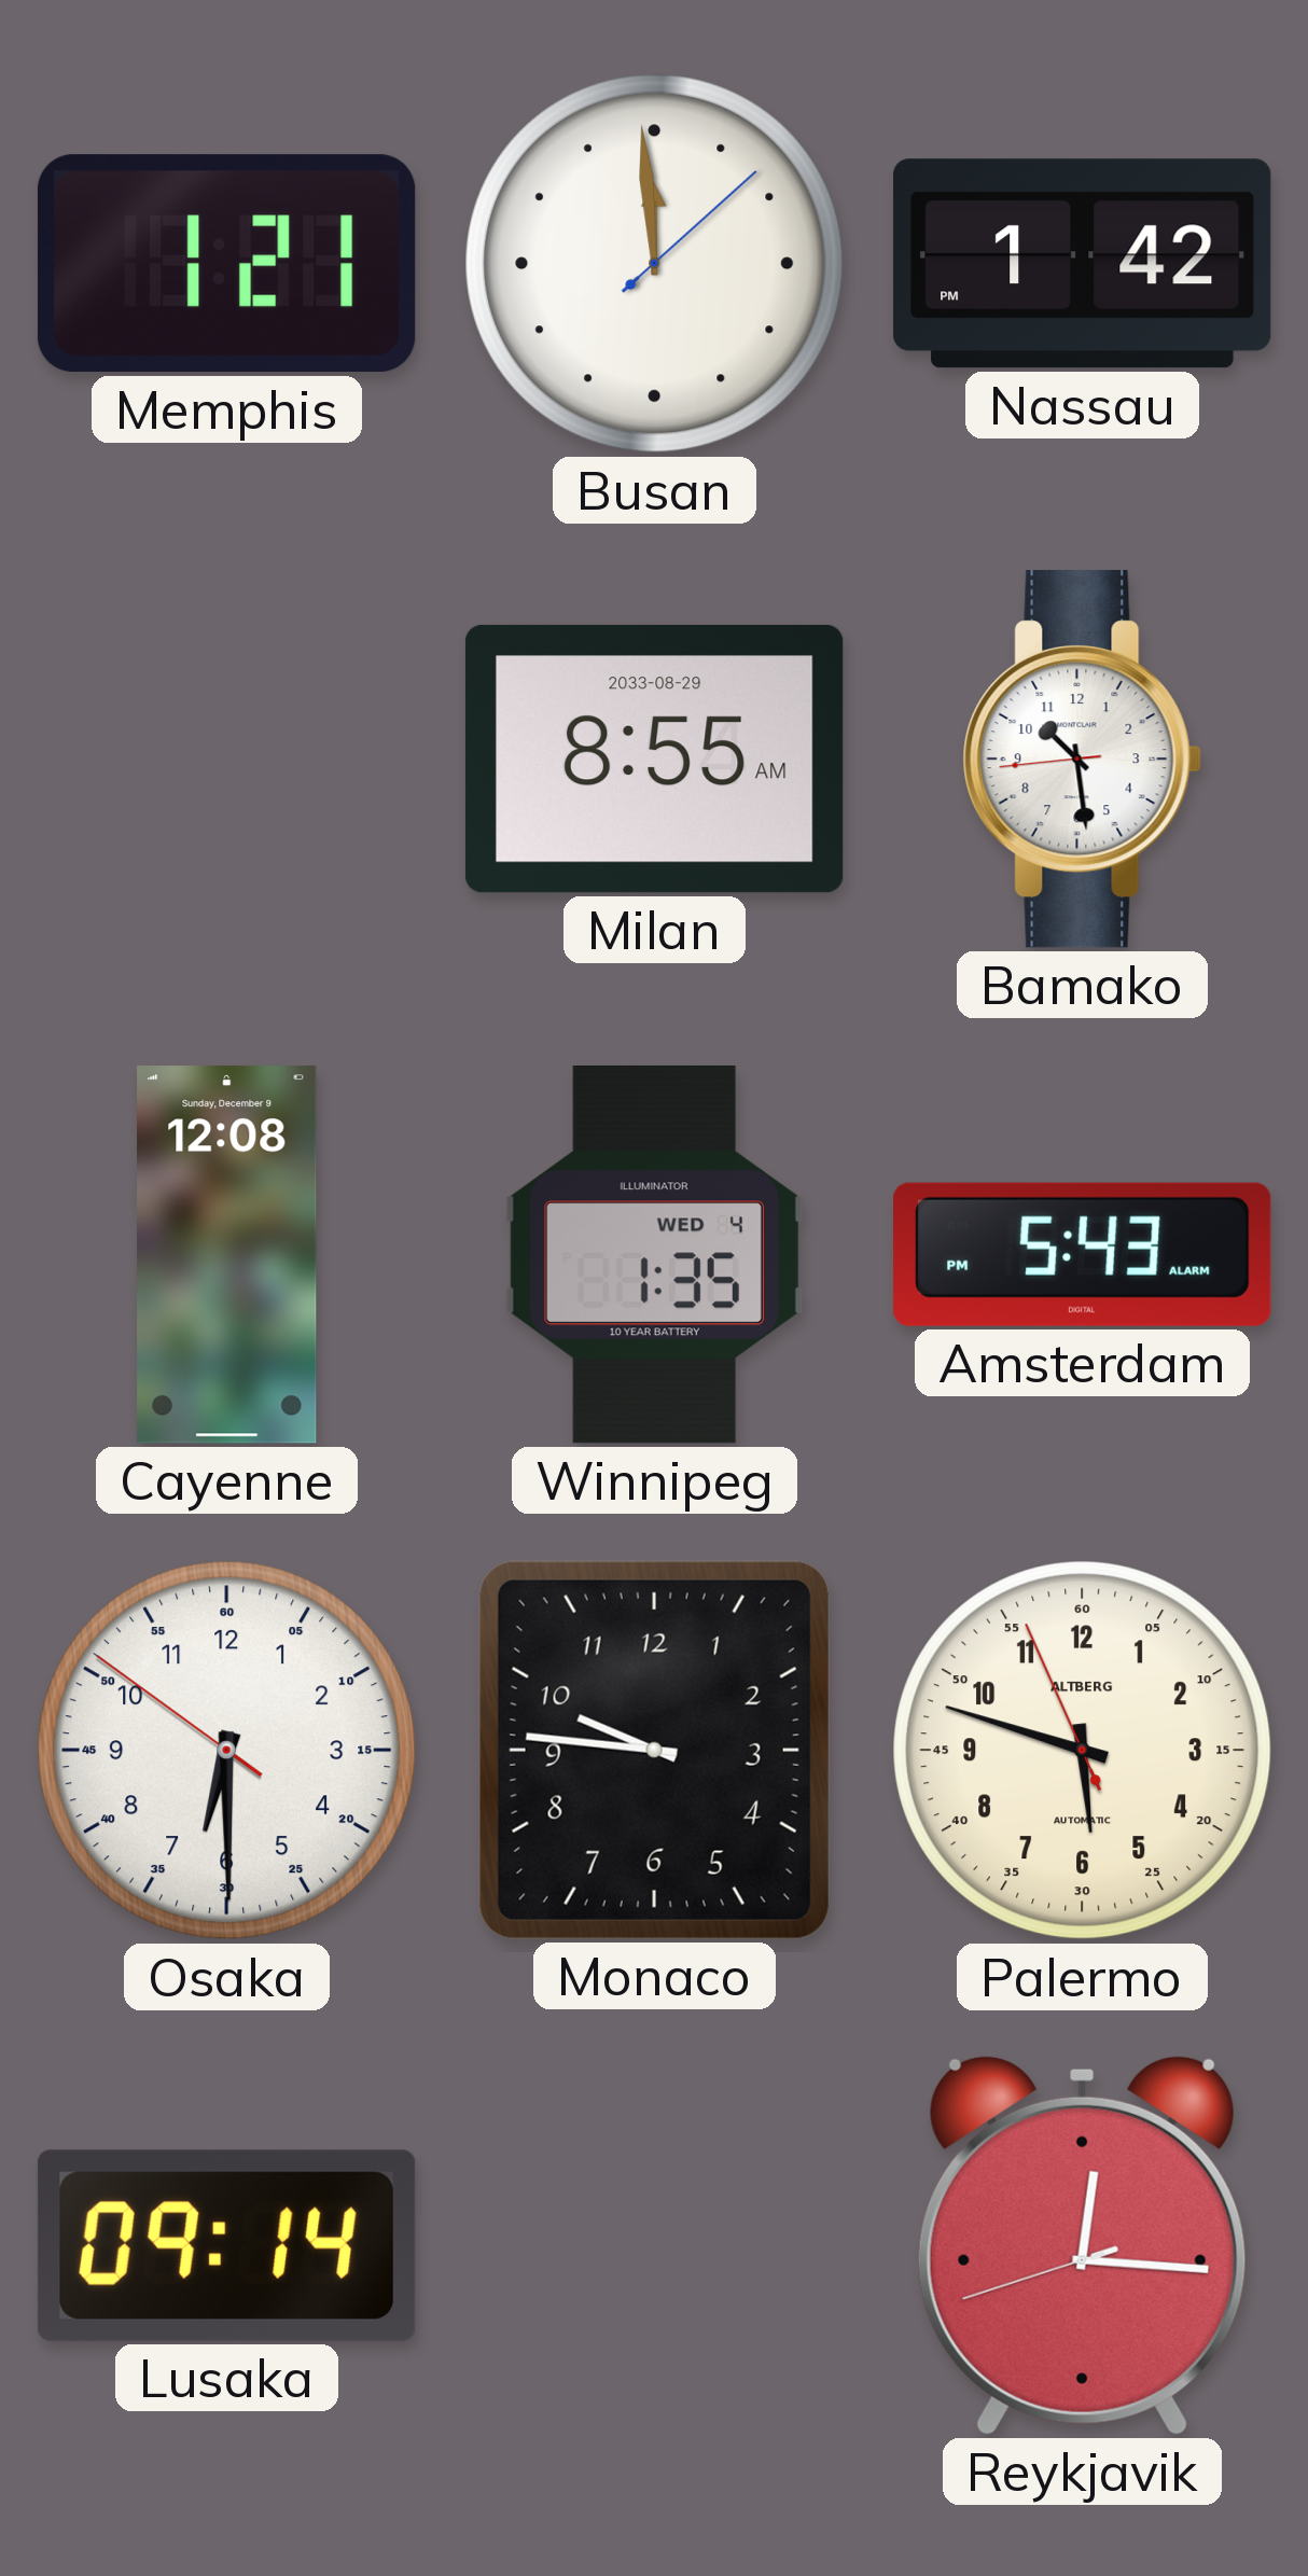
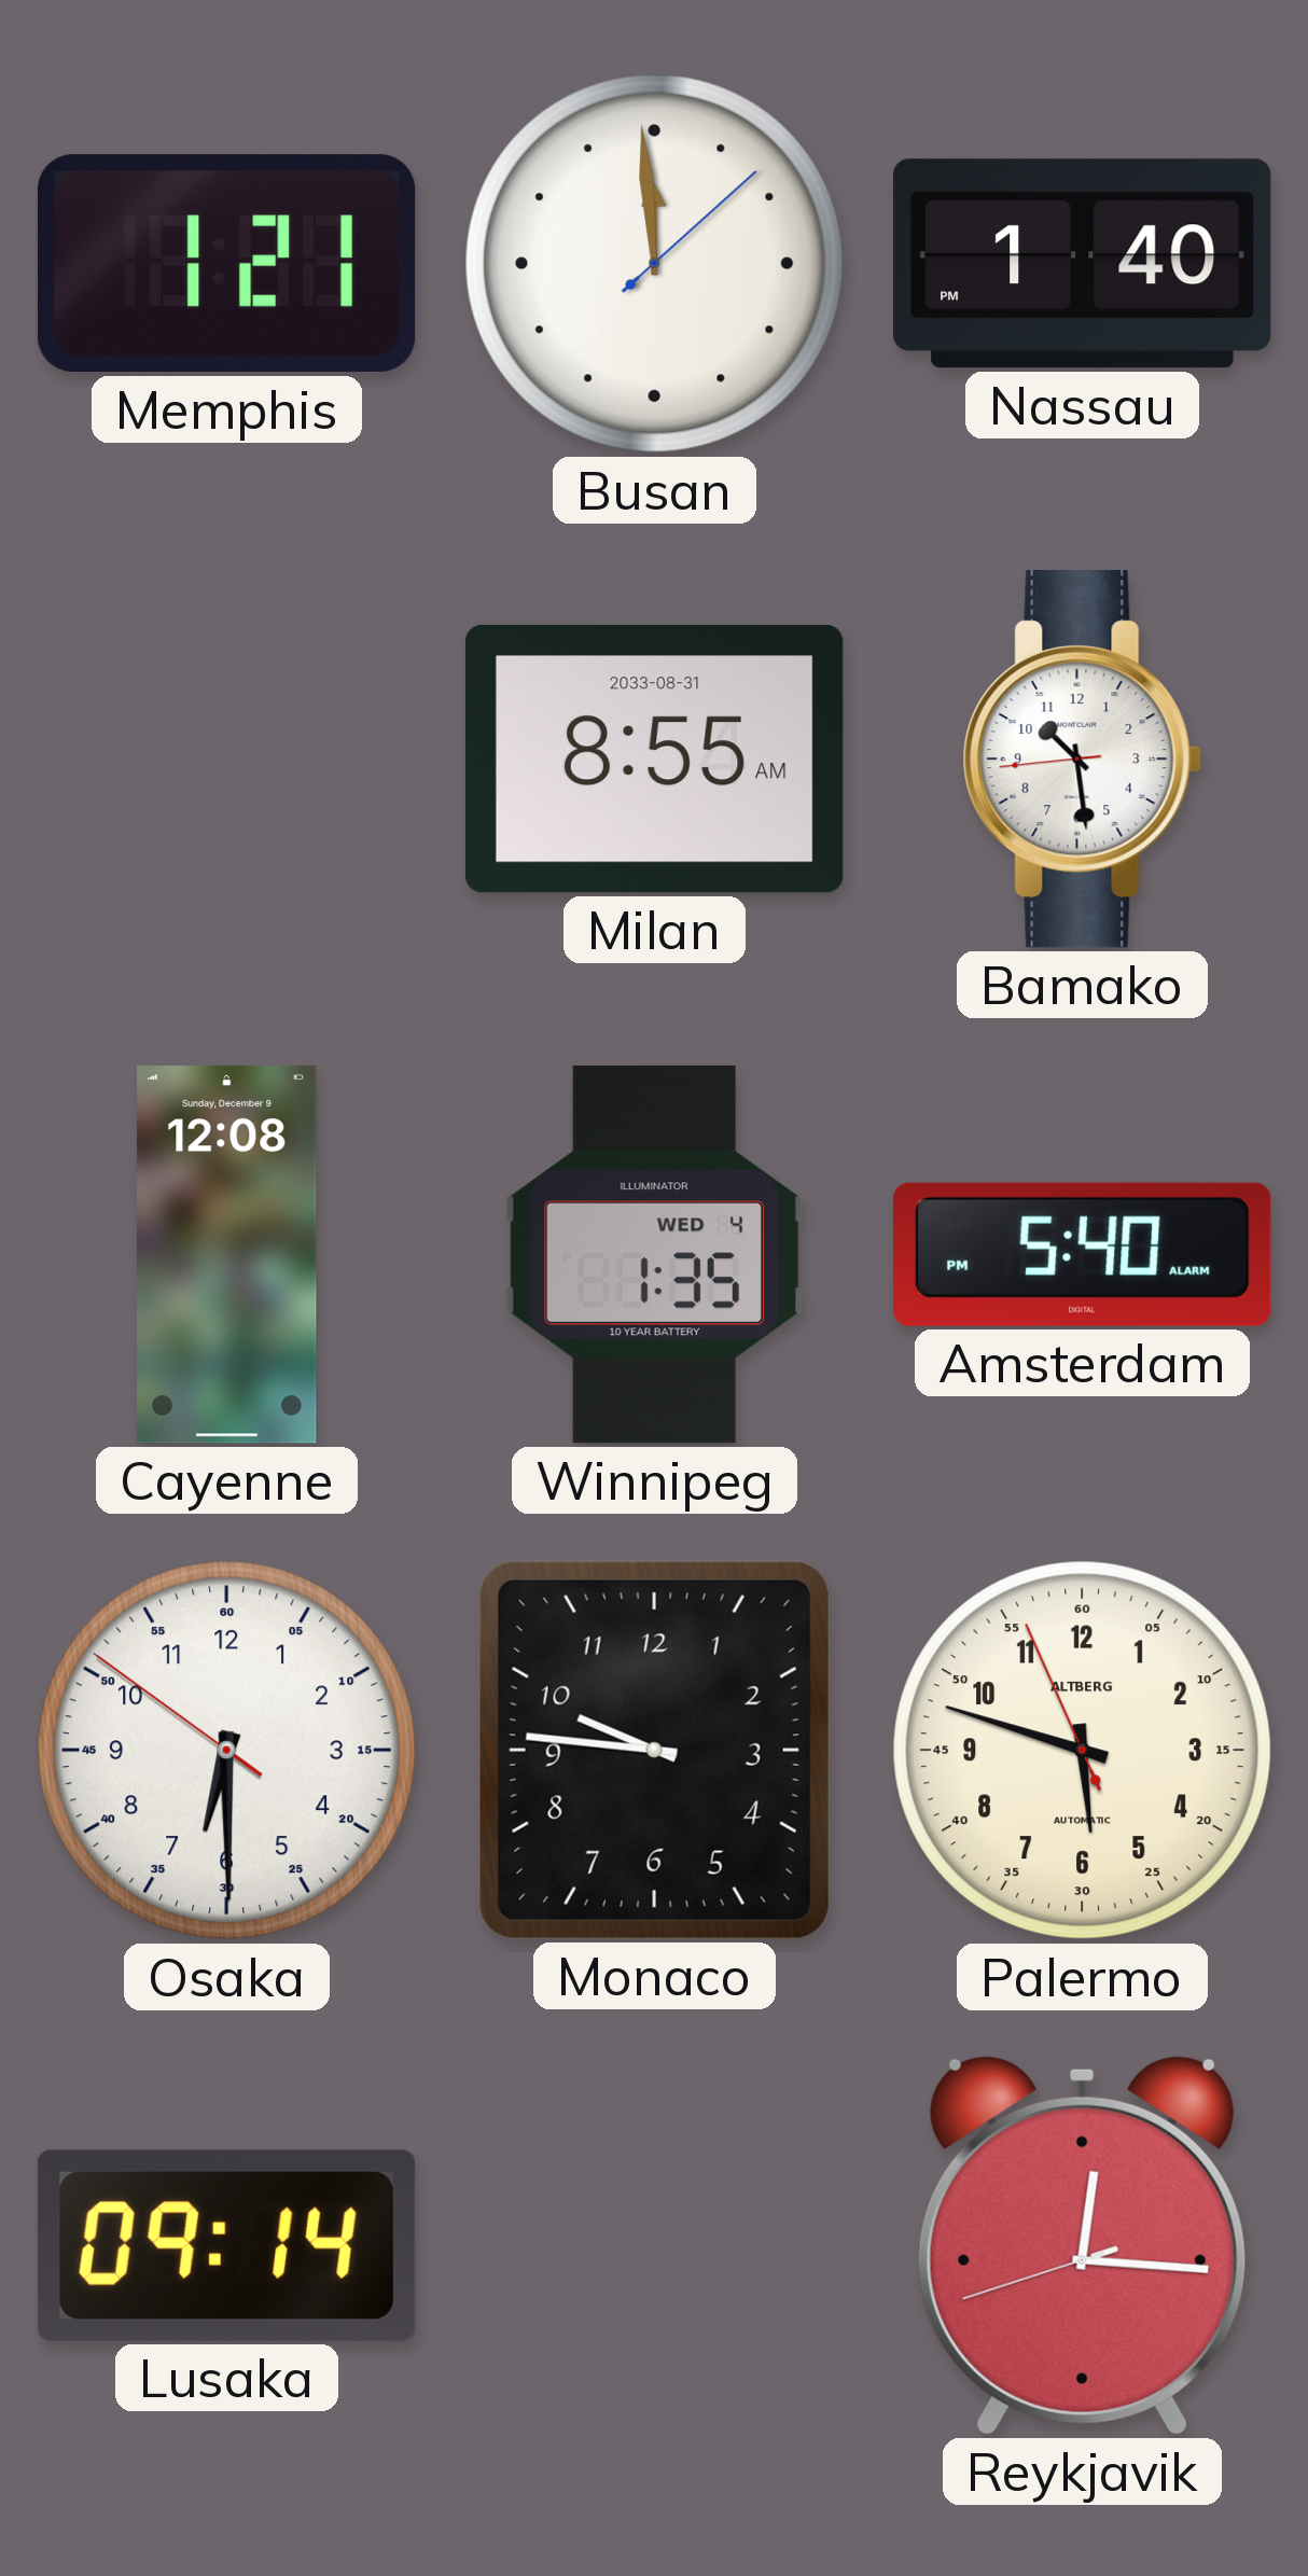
Nassau: 1:42 -> 1:40 (1083, 264)
Milan date: 2033-08-29 -> 2033-08-31 (654, 758)
Amsterdam: 5:43 -> 5:40 (1082, 1254)
